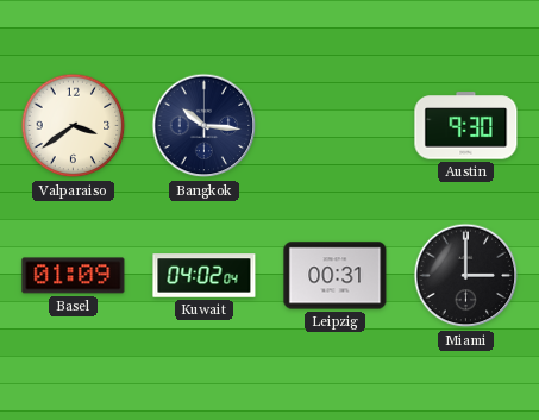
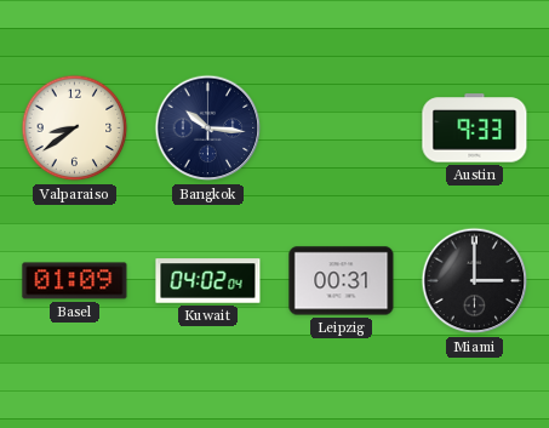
Valparaiso: 3:39 -> 8:39 (75, 129)
Austin: 9:30 -> 9:33 (475, 129)
